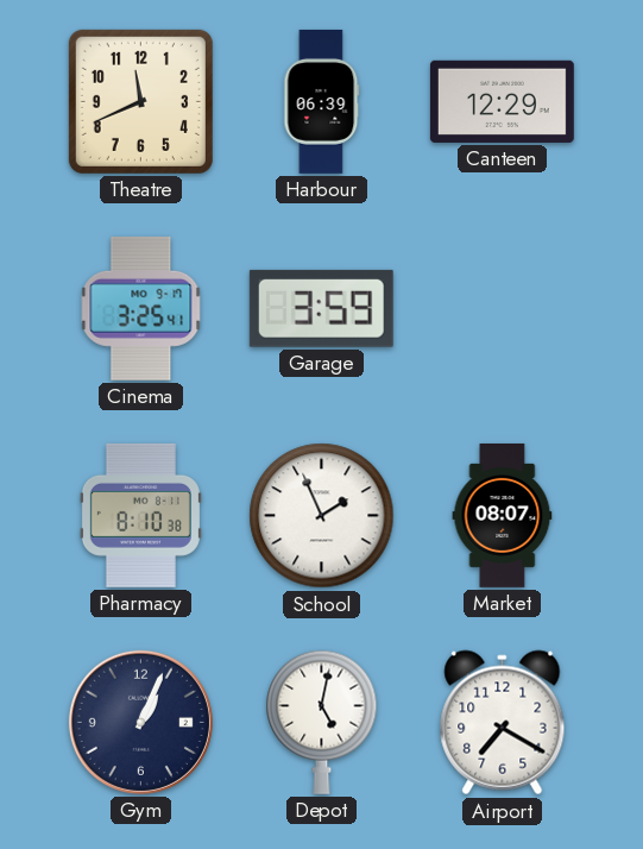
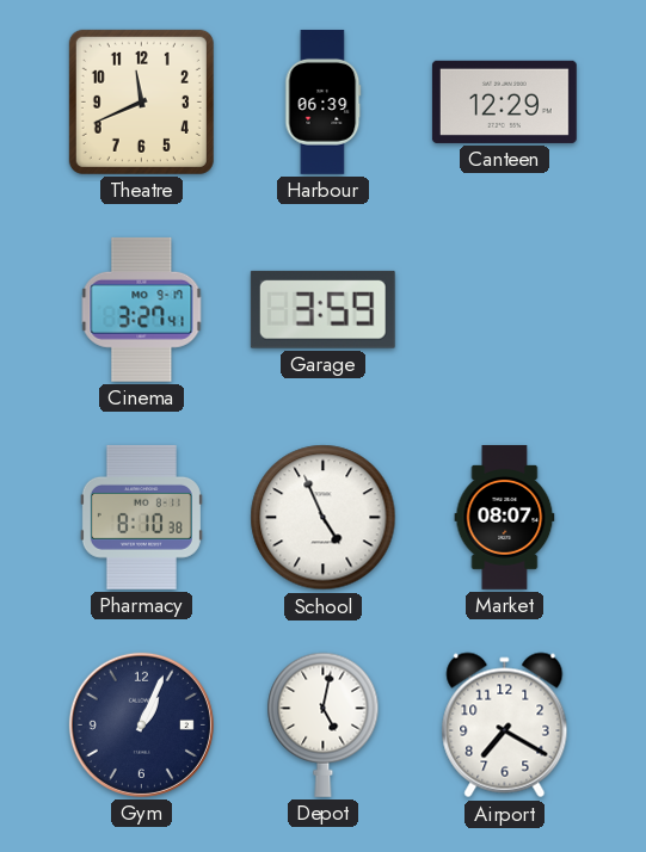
Cinema: 3:25 -> 3:27 (142, 309)
School: 1:56 -> 4:56 (324, 518)
